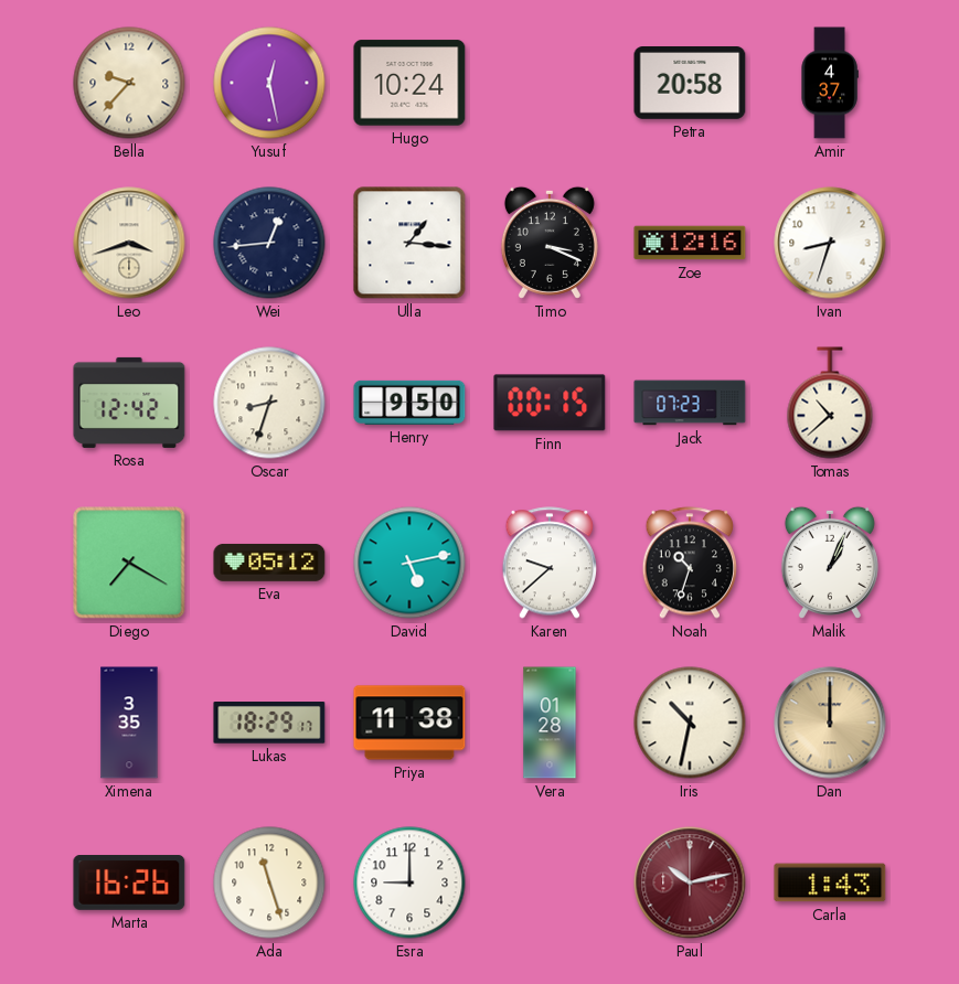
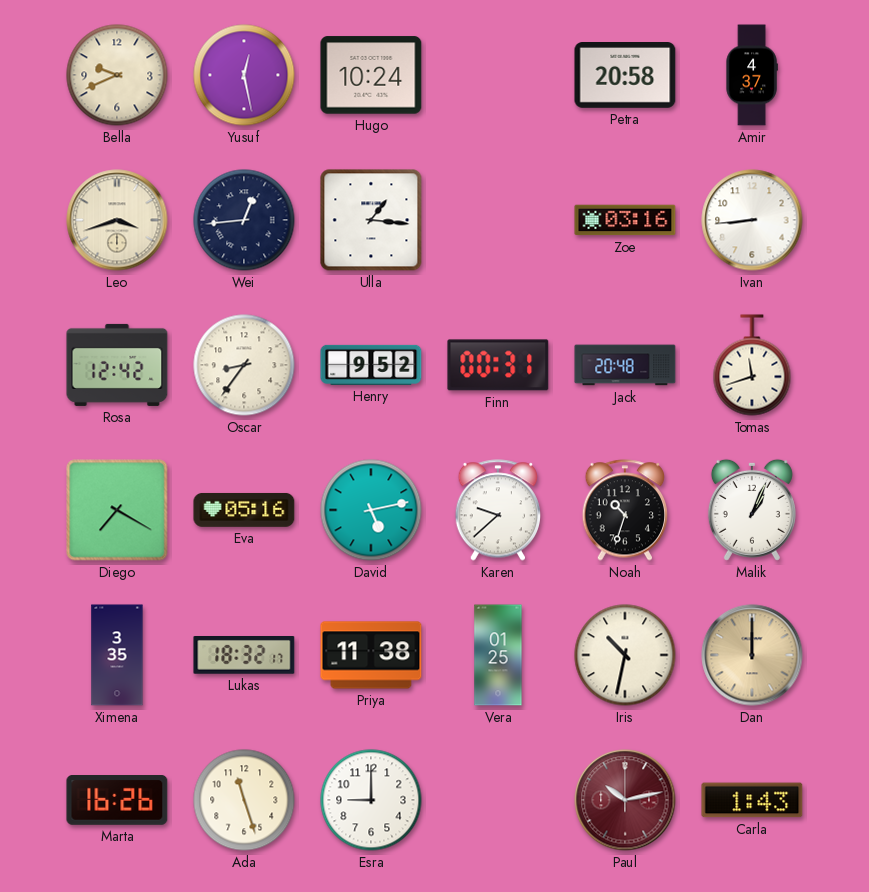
Bella: 9:37 -> 9:41 (117, 75)
Timo: 3:19 -> none (550, 243)
Zoe: 12:16 -> 03:16 (625, 220)
Ivan: 8:33 -> 8:44 (752, 220)
Oscar: 8:33 -> 8:36 (244, 365)
Henry: 9:50 -> 9:52 (371, 365)
Finn: 00:15 -> 00:31 (498, 365)
Jack: 07:23 -> 20:48 (625, 365)
Tomas: 10:38 -> 11:42 (752, 365)
Eva: 05:12 -> 05:16 (244, 510)
Lukas: 18:29 -> 18:32 (244, 656)
Vera: 01:28 -> 01:25 (498, 655)
